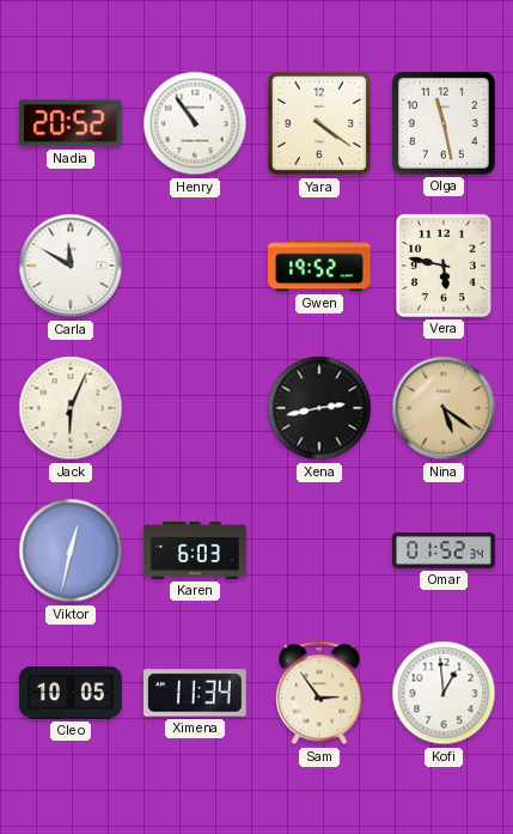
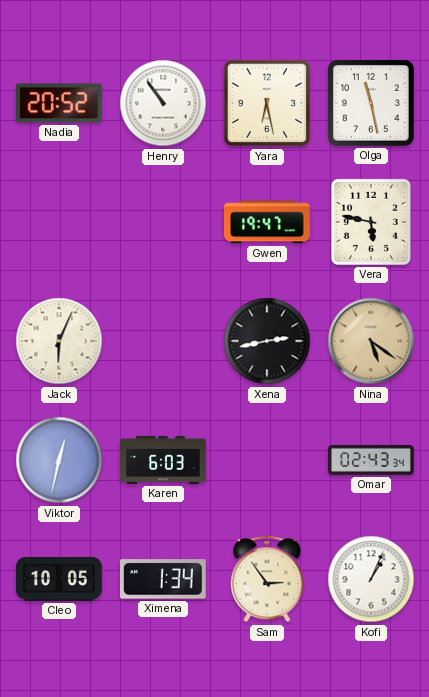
Yara: 4:21 -> 6:28 (267, 103)
Carla: 11:50 -> none (71, 266)
Gwen: 19:52 -> 19:47 (267, 222)
Omar: 01:52 -> 02:43 (371, 461)
Ximena: 11:34 -> 1:34 (164, 579)
Kofi: 12:59 -> 1:04 (371, 579)
